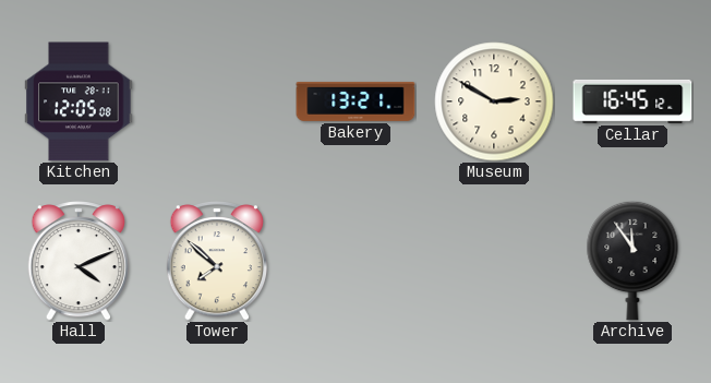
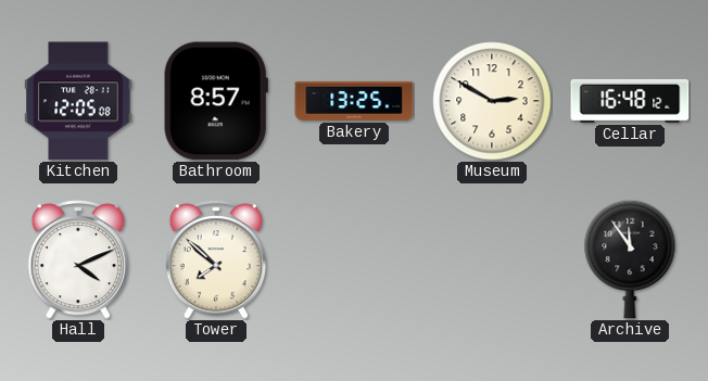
Bathroom: none -> 8:57 (216, 101)
Bakery: 13:21 -> 13:25 (354, 101)
Cellar: 16:45 -> 16:48 (630, 101)
